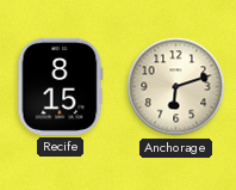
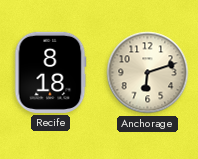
Recife: 8:15 -> 8:18 (51, 72)
